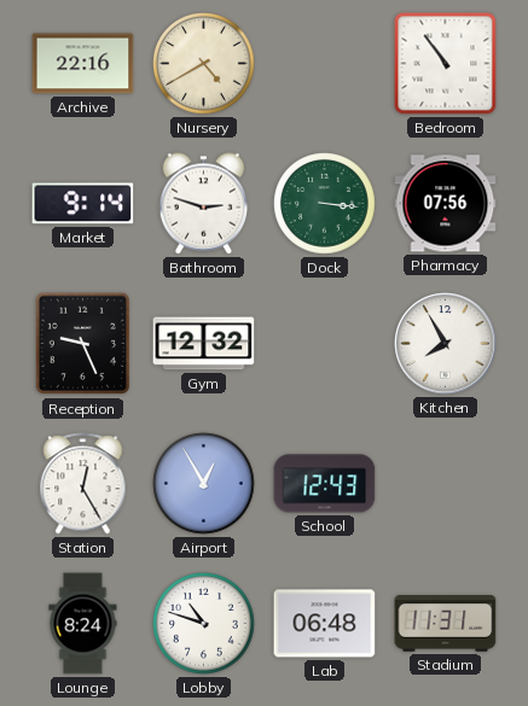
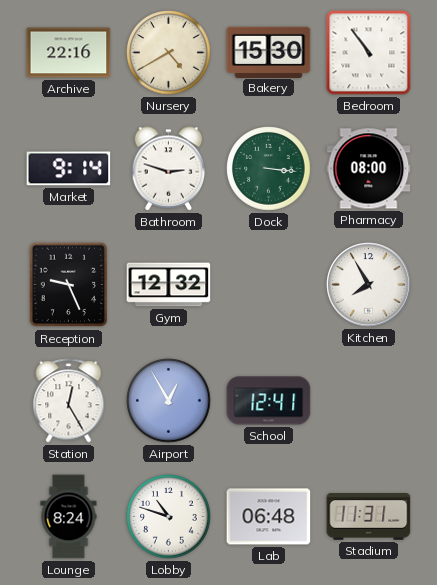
Bakery: none -> 15:30 (269, 52)
Pharmacy: 07:56 -> 08:00 (369, 169)
School: 12:43 -> 12:41 (269, 401)
